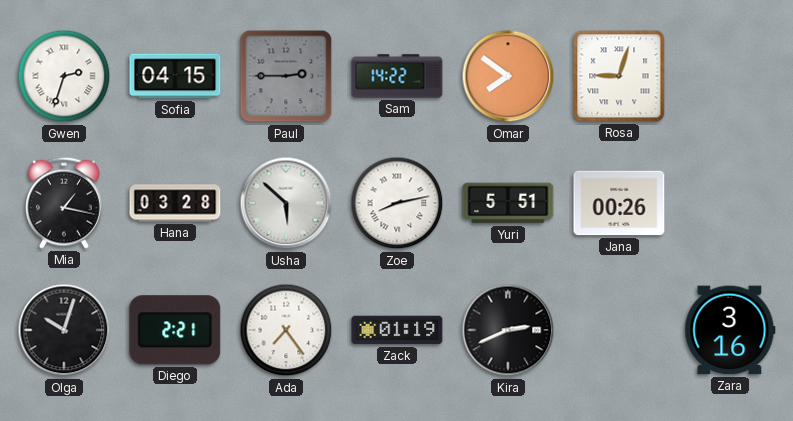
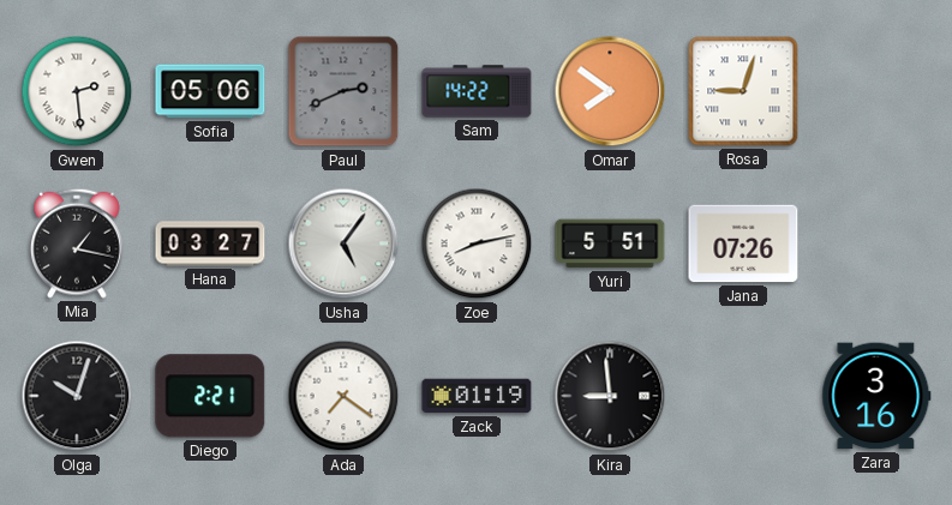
Gwen: 2:33 -> 2:29 (77, 91)
Sofia: 04:15 -> 05:06 (210, 91)
Paul: 2:45 -> 2:41 (343, 91)
Hana: 03:28 -> 03:27 (210, 244)
Usha: 5:52 -> 5:06 (343, 244)
Jana: 00:26 -> 07:26 (743, 244)
Ada: 7:24 -> 7:21 (343, 396)
Kira: 2:41 -> 8:59 (610, 396)
